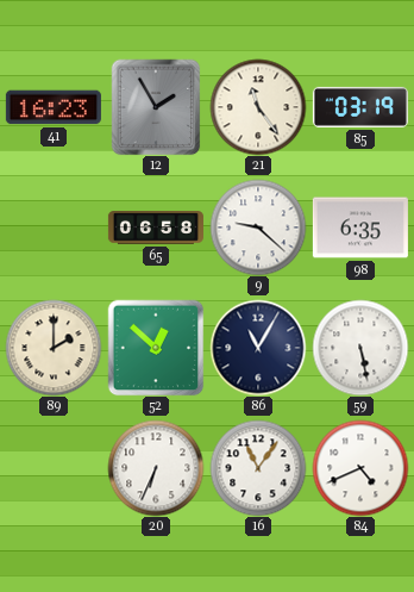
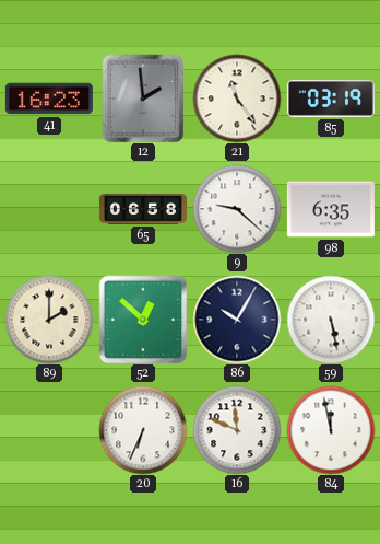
12: 1:55 -> 1:59 (143, 99)
86: 11:05 -> 10:05 (237, 320)
16: 11:06 -> 11:49 (237, 430)
84: 4:41 -> 11:58 (331, 430)
